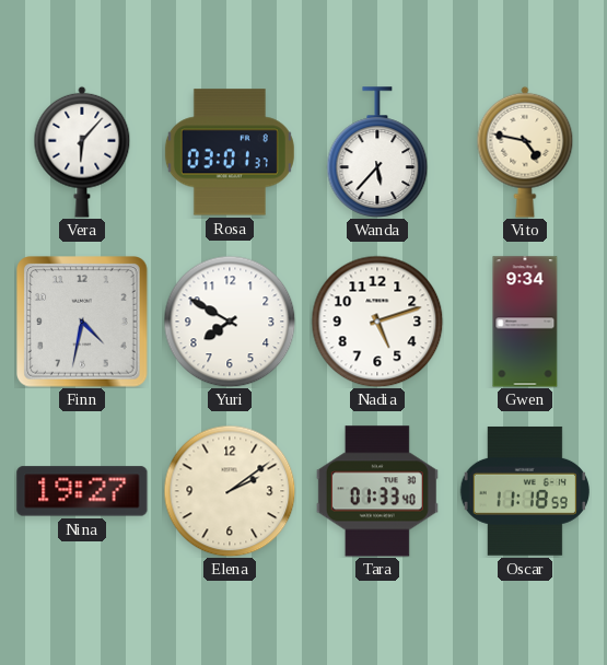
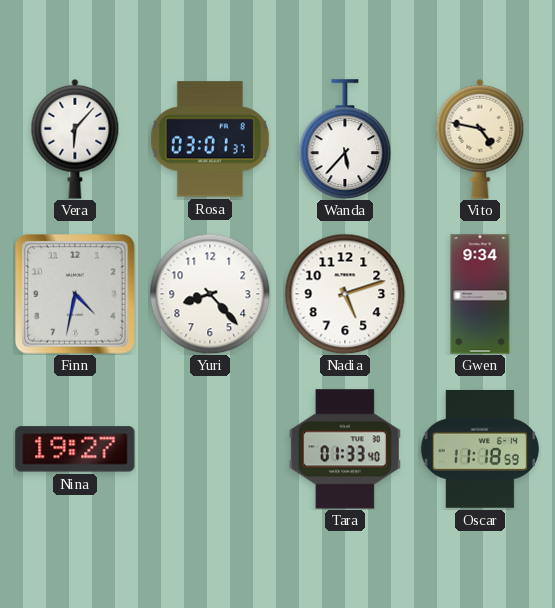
Yuri: 7:50 -> 8:23 (210, 294)
Elena: 2:09 -> none (230, 491)
